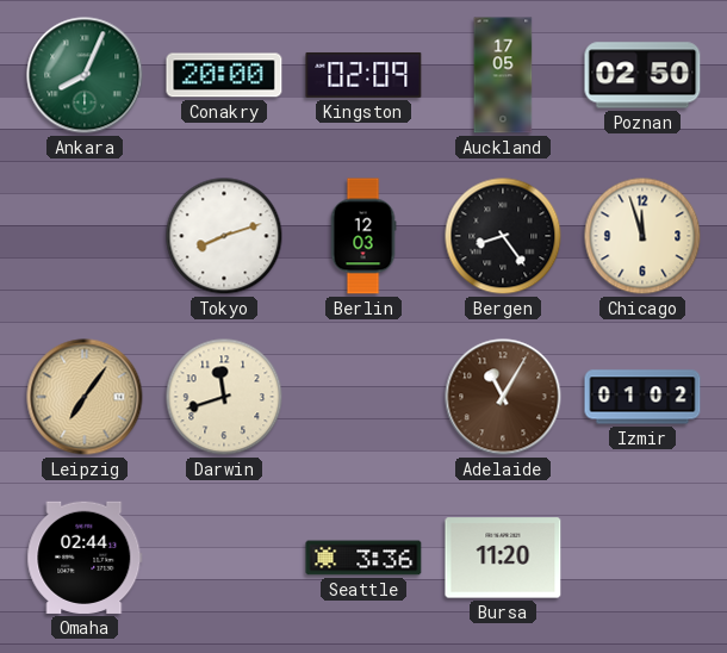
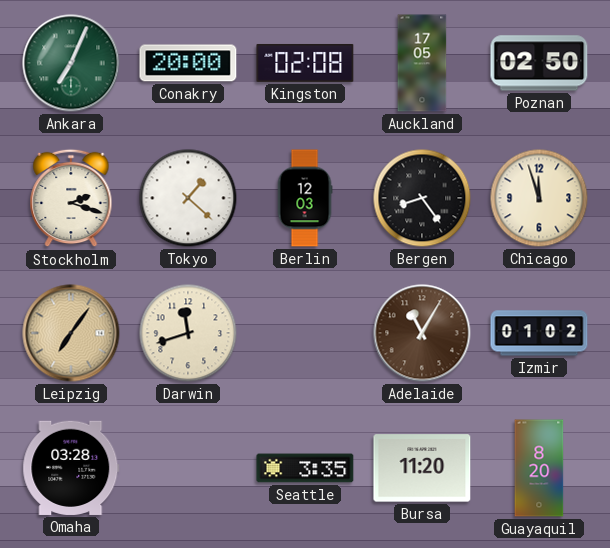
Ankara: 8:04 -> 7:04 (71, 63)
Kingston: 02:09 -> 02:08 (305, 63)
Stockholm: none -> 2:18 (71, 198)
Tokyo: 8:12 -> 1:22 (188, 198)
Omaha: 02:44 -> 03:28 (71, 468)
Seattle: 3:36 -> 3:35 (305, 468)
Guayaquil: none -> 8:20 (539, 468)
